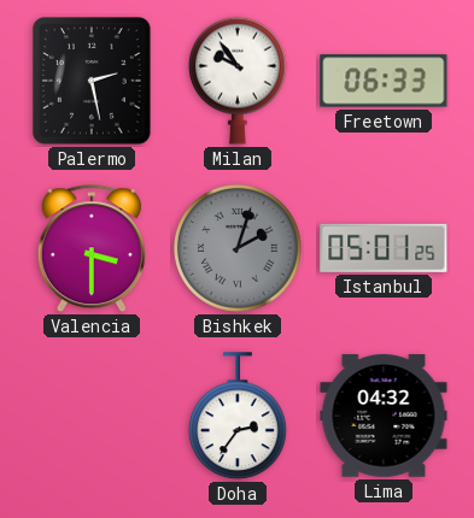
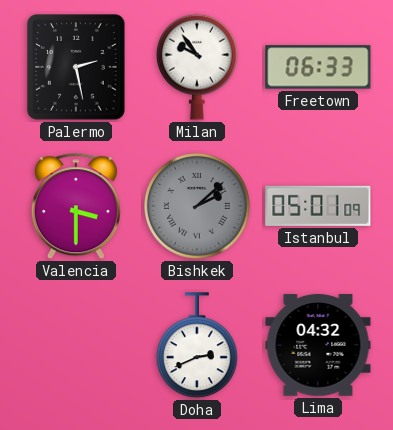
Bishkek: 2:03 -> 2:08 (198, 207)
Istanbul: 05:01:25 -> 05:01:09 (318, 206)
Doha: 2:36 -> 2:41 (197, 346)
